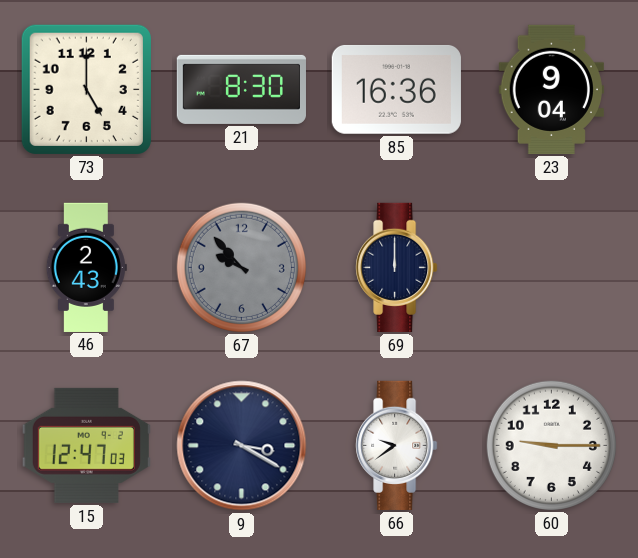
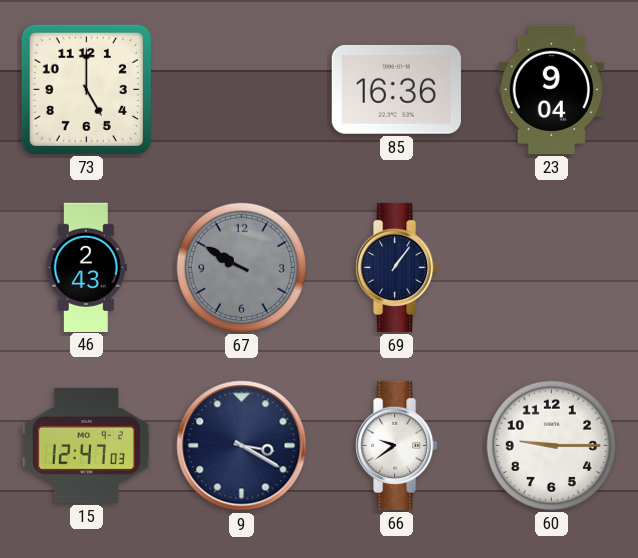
21: 8:30 -> none (241, 89)
67: 9:53 -> 9:50 (241, 267)
69: 12:00 -> 1:06 (397, 267)
